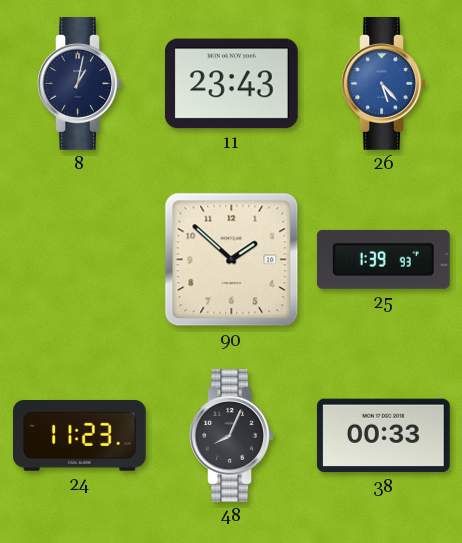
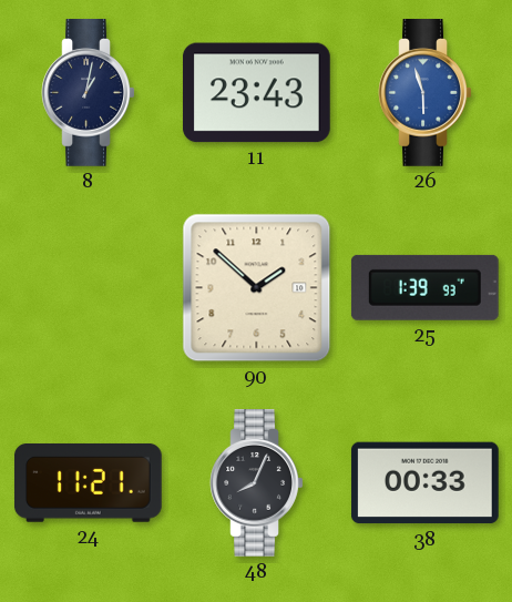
26: 5:23 -> 5:57 (426, 93)
24: 11:23 -> 11:21 (88, 483)
